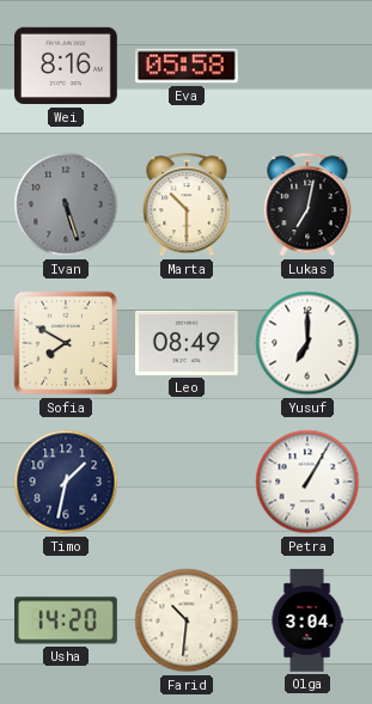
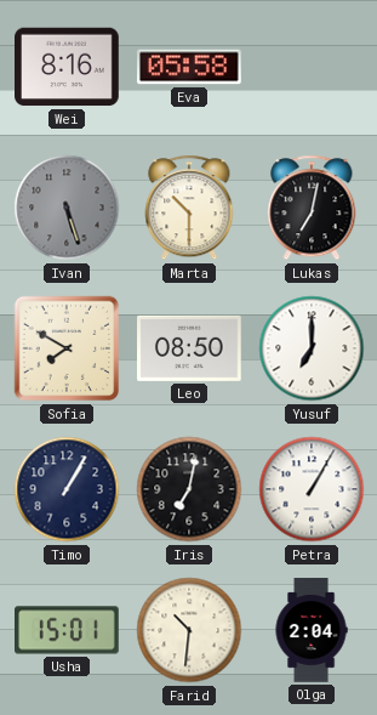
Leo: 08:49 -> 08:50 (190, 348)
Timo: 1:32 -> 1:05 (67, 489)
Iris: none -> 7:02 (189, 489)
Usha: 14:20 -> 15:01 (68, 630)
Olga: 3:04 -> 2:04 (312, 630)
